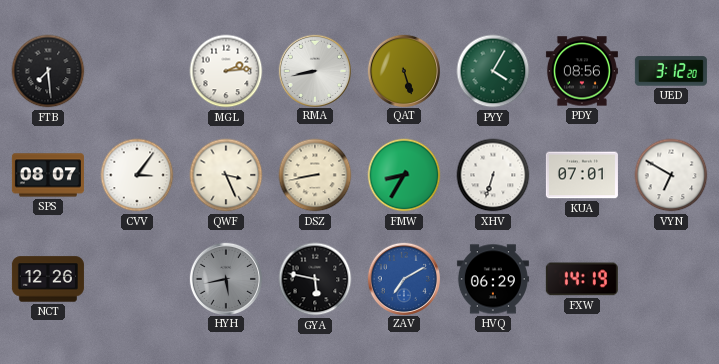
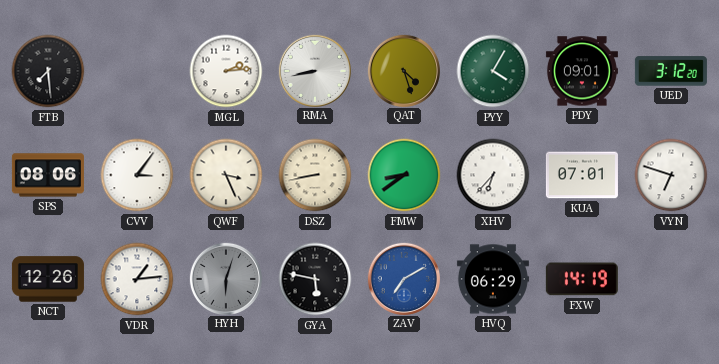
QAT: 5:27 -> 4:27 (403, 70)
PDY: 08:56 -> 09:01 (582, 71)
SPS: 08:07 -> 08:06 (48, 175)
FMW: 8:35 -> 8:39 (404, 175)
XHV: 6:33 -> 6:37 (493, 175)
VYN: 6:50 -> 6:48 (671, 175)
VDR: none -> 1:14 (137, 279)
HYH: 5:43 -> 6:03 (225, 278)
